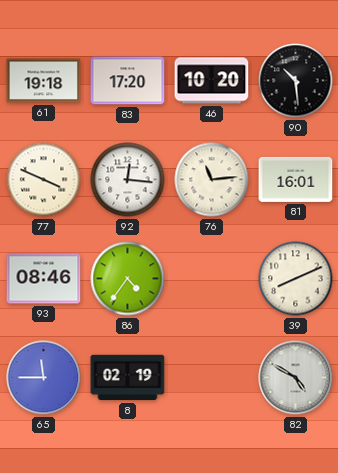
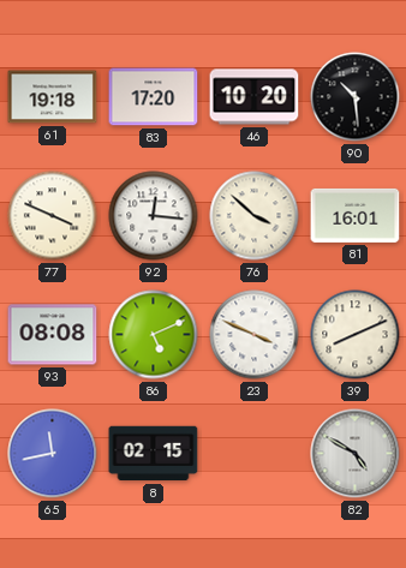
76: 11:14 -> 3:52 (255, 216)
93: 08:46 -> 08:08 (53, 335)
86: 4:36 -> 5:11 (154, 335)
23: none -> 3:49 (255, 335)
65: 11:45 -> 11:43 (53, 454)
8: 02:19 -> 02:15 (154, 454)
